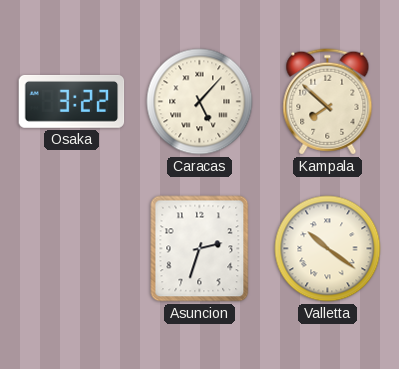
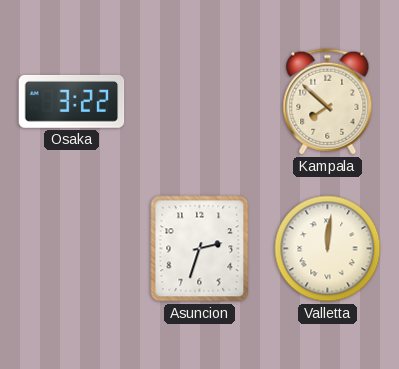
Caracas: 5:07 -> none (200, 102)
Valletta: 10:21 -> 12:01 (328, 249)
